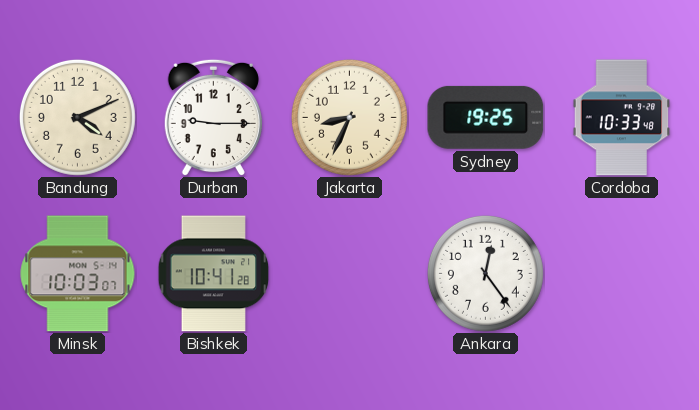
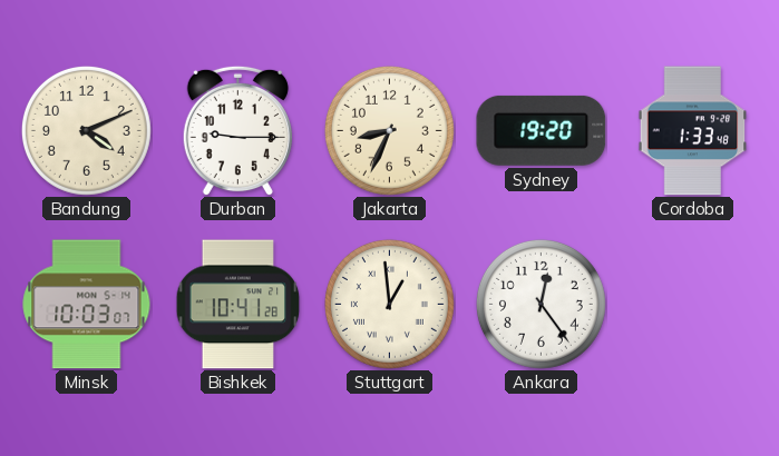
Sydney: 19:25 -> 19:20 (542, 130)
Cordoba: 10:33 -> 1:33 (693, 131)
Stuttgart: none -> 12:59 (389, 304)
